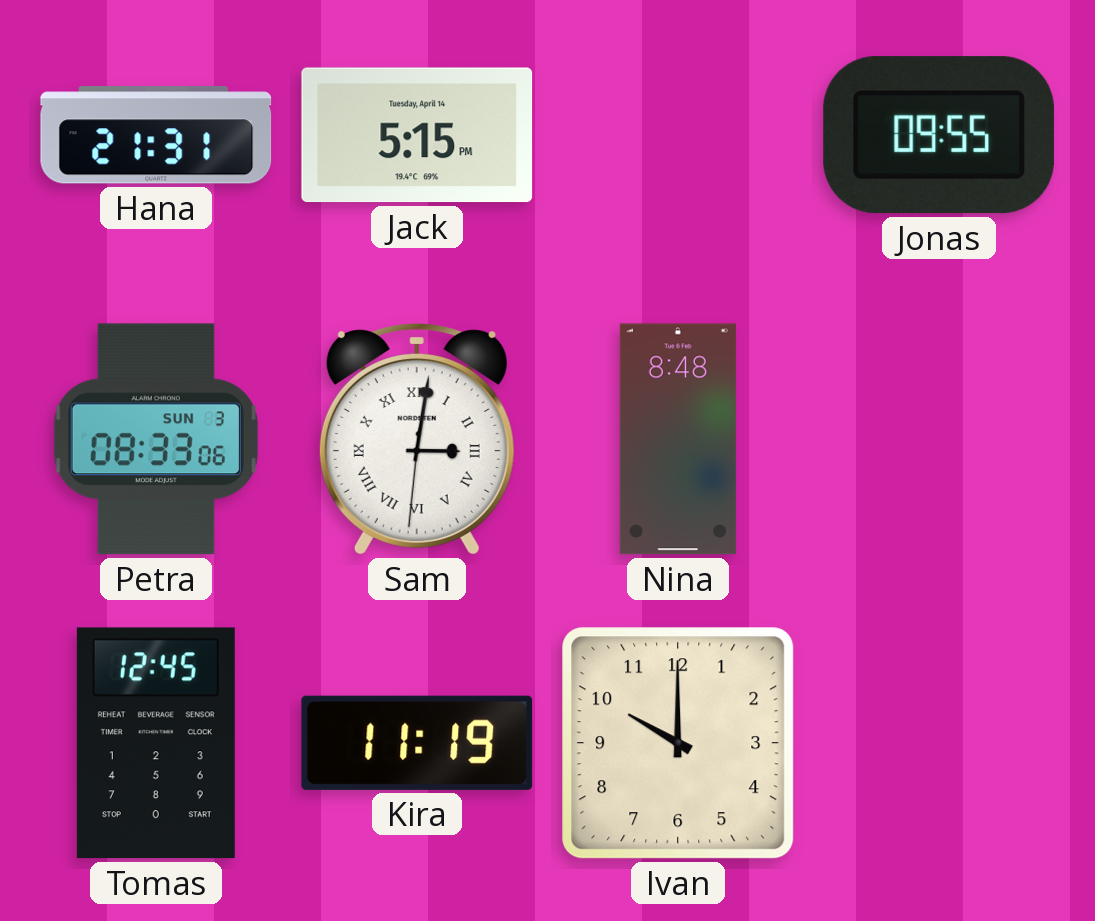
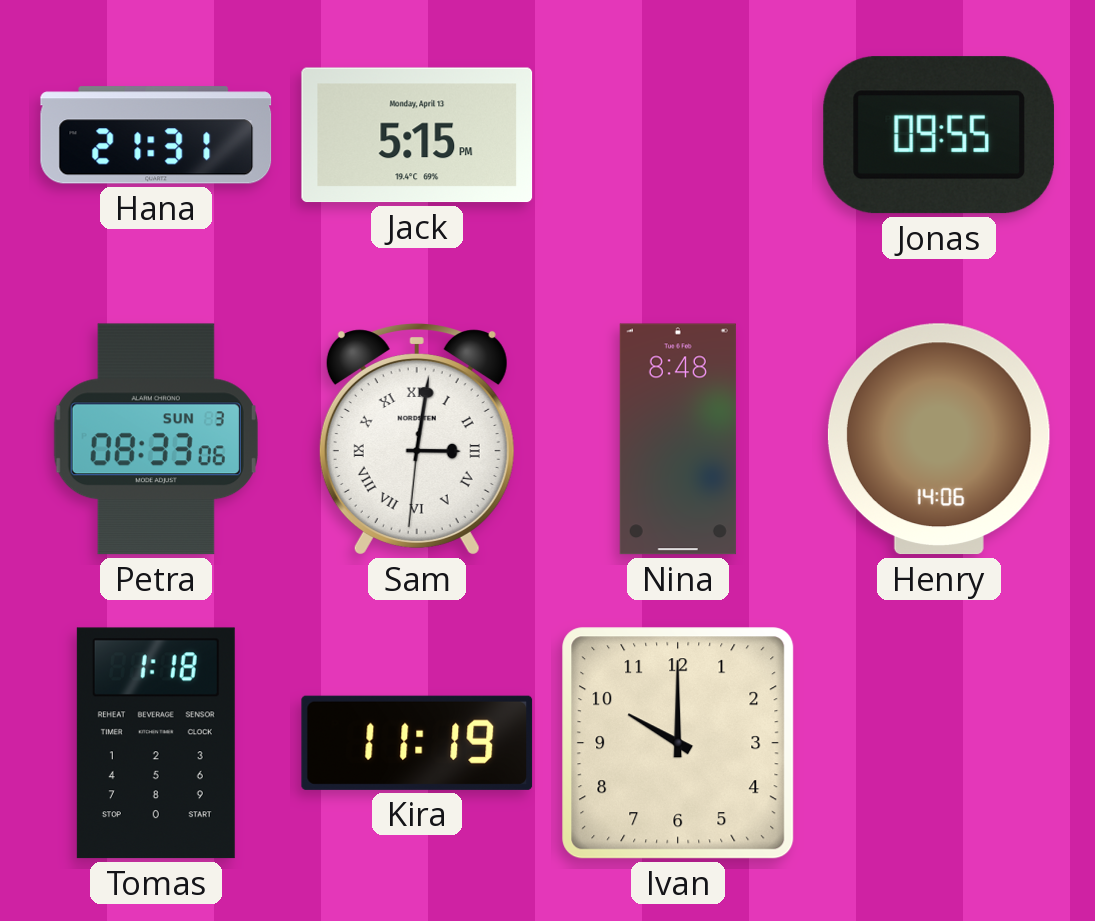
Jack date: Tuesday, April 14 -> Monday, April 13 (417, 135)
Henry: none -> 14:06 (939, 439)
Tomas: 12:45 -> 1:18 (156, 743)
